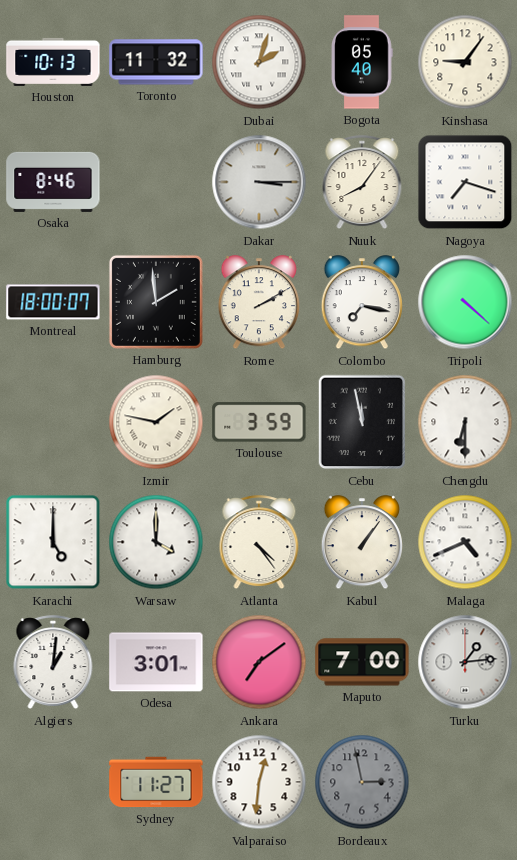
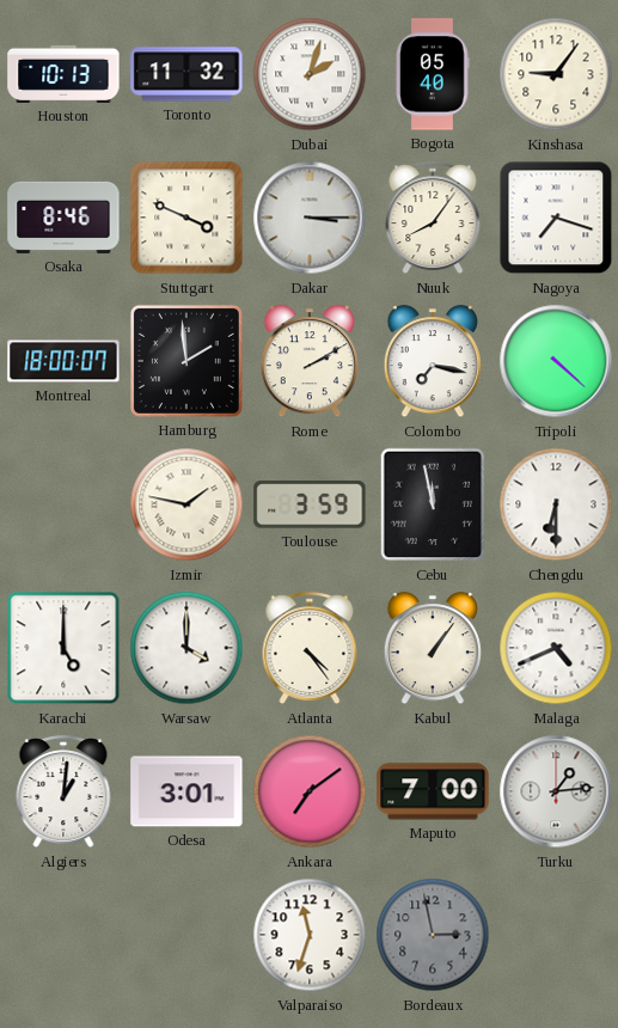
Stuttgart: none -> 3:49 (186, 218)
Sydney: 11:27 -> none (156, 782)
Valparaiso: 12:31 -> 11:33 (310, 935)
